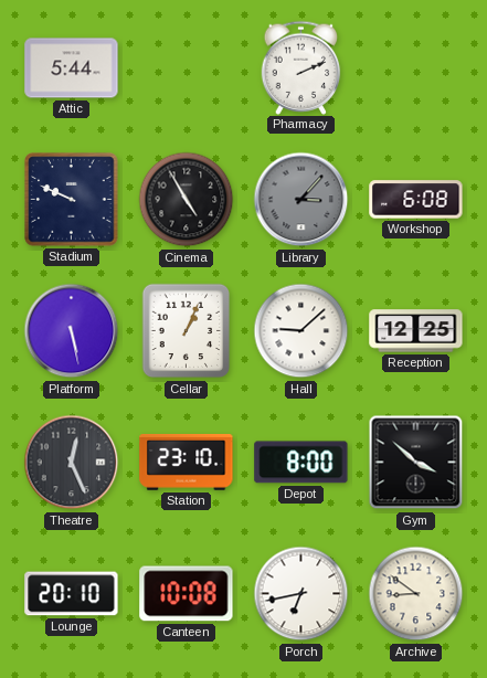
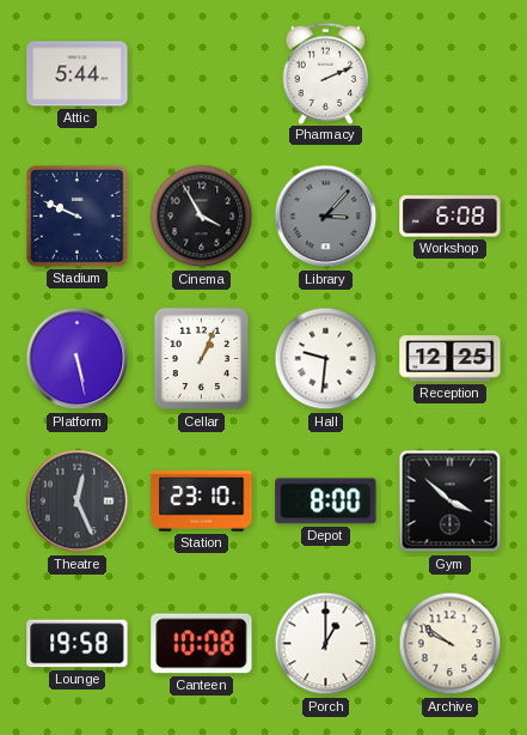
Cinema: 4:55 -> 3:55 (202, 217)
Hall: 9:08 -> 9:31 (326, 359)
Lounge: 20:10 -> 19:58 (78, 644)
Porch: 6:43 -> 1:00 (326, 644)
Archive: 8:51 -> 9:51 (451, 644)
